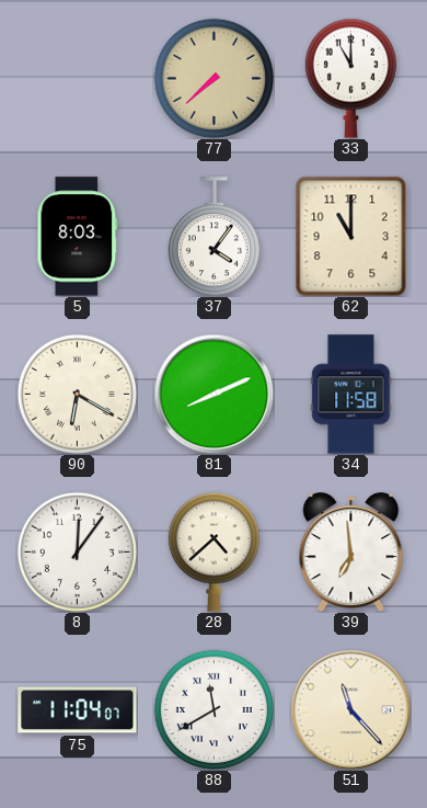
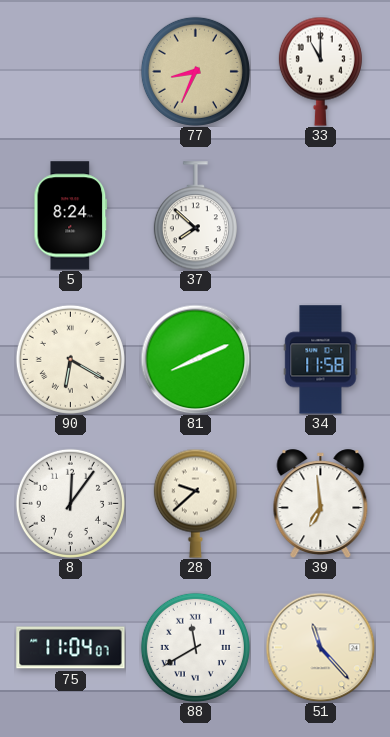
77: 7:38 -> 8:34 (195, 71)
5: 8:03 -> 8:24 (71, 216)
37: 4:06 -> 7:52 (195, 216)
62: 11:00 -> none (351, 236)
28: 4:38 -> 9:38 (195, 503)
